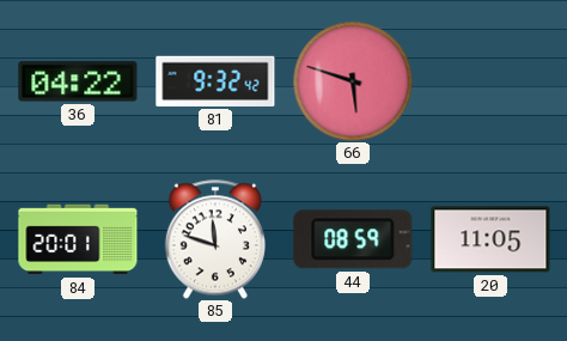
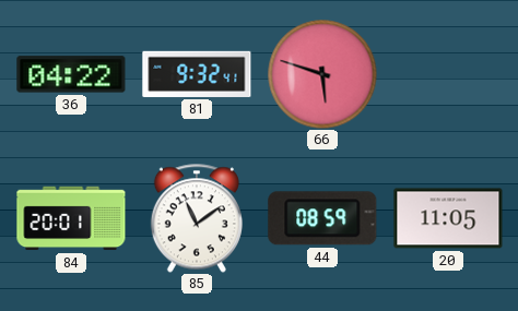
81: 9:32:42 -> 9:32:41 (197, 74)
85: 11:48 -> 11:09 (197, 218)
